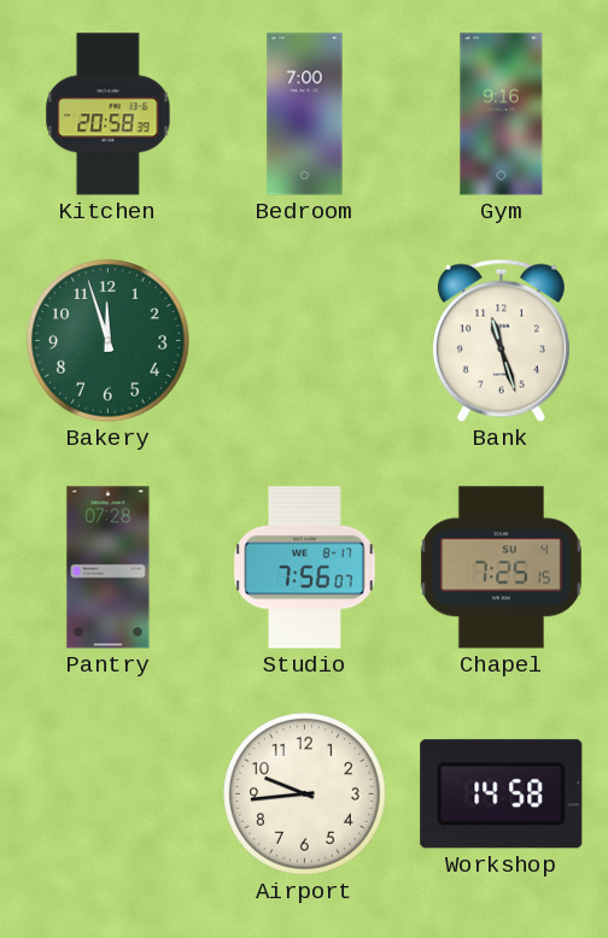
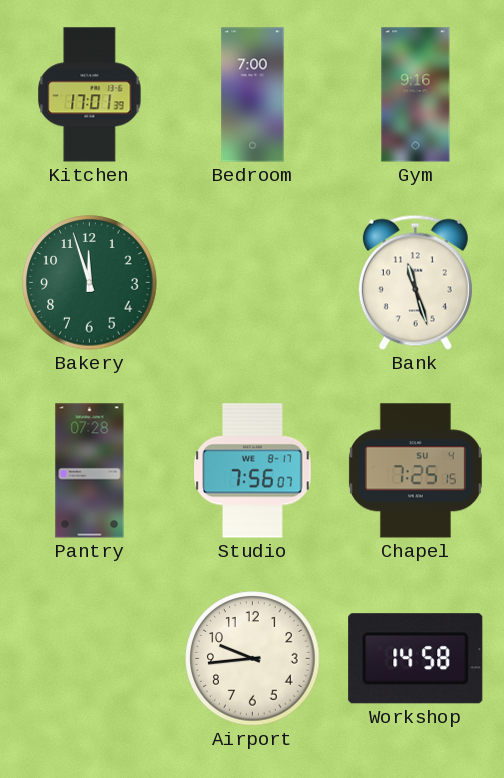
Kitchen: 20:58 -> 17:01 (90, 95)
